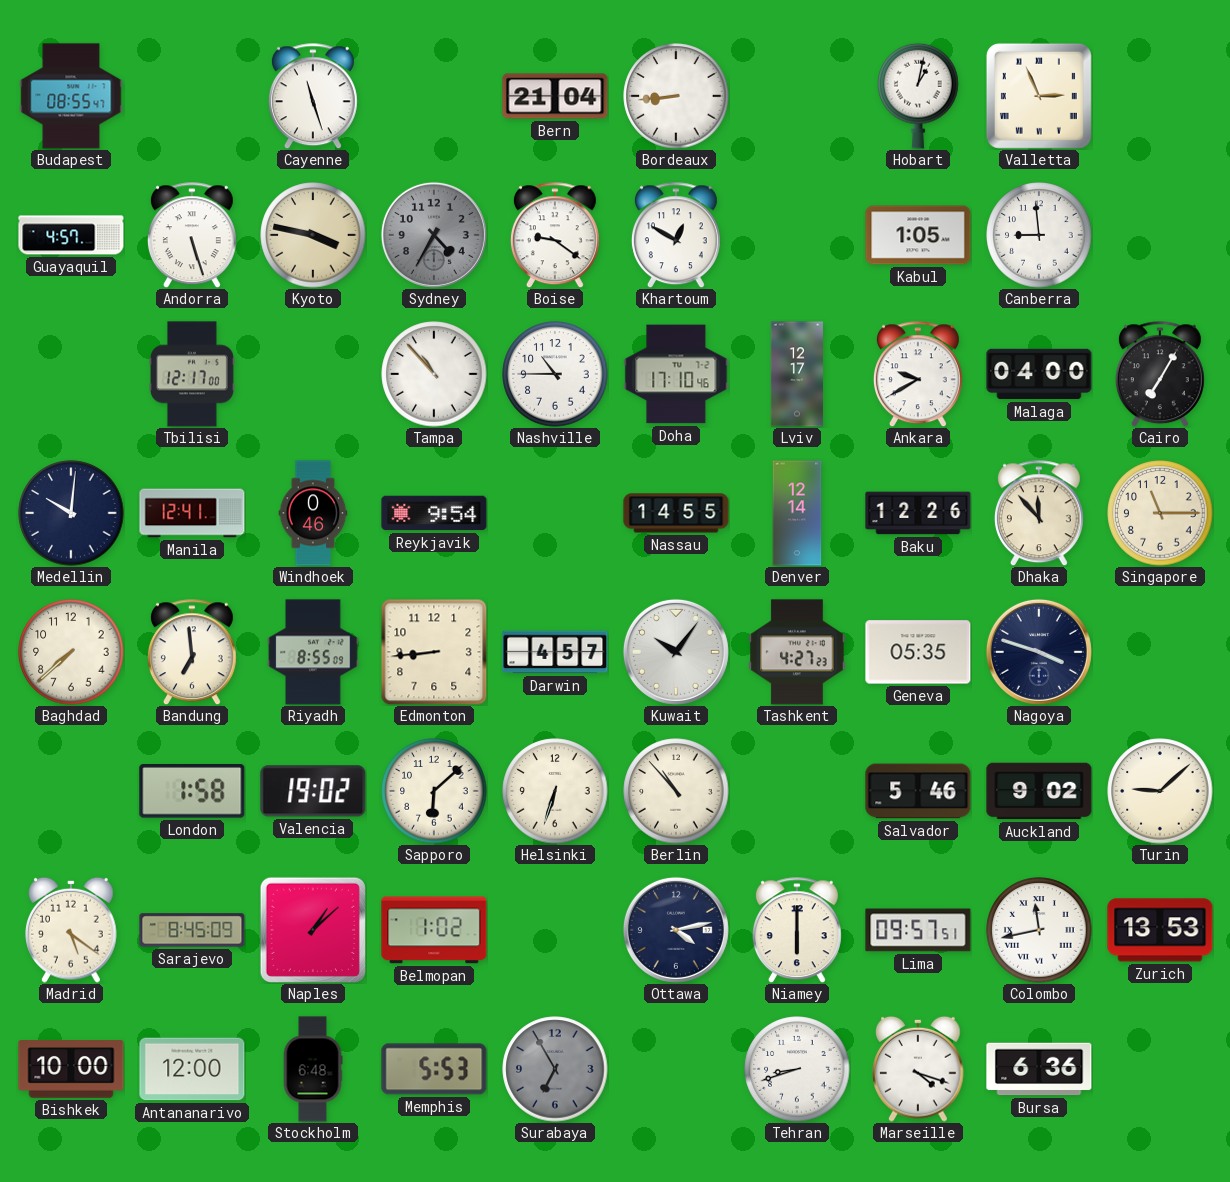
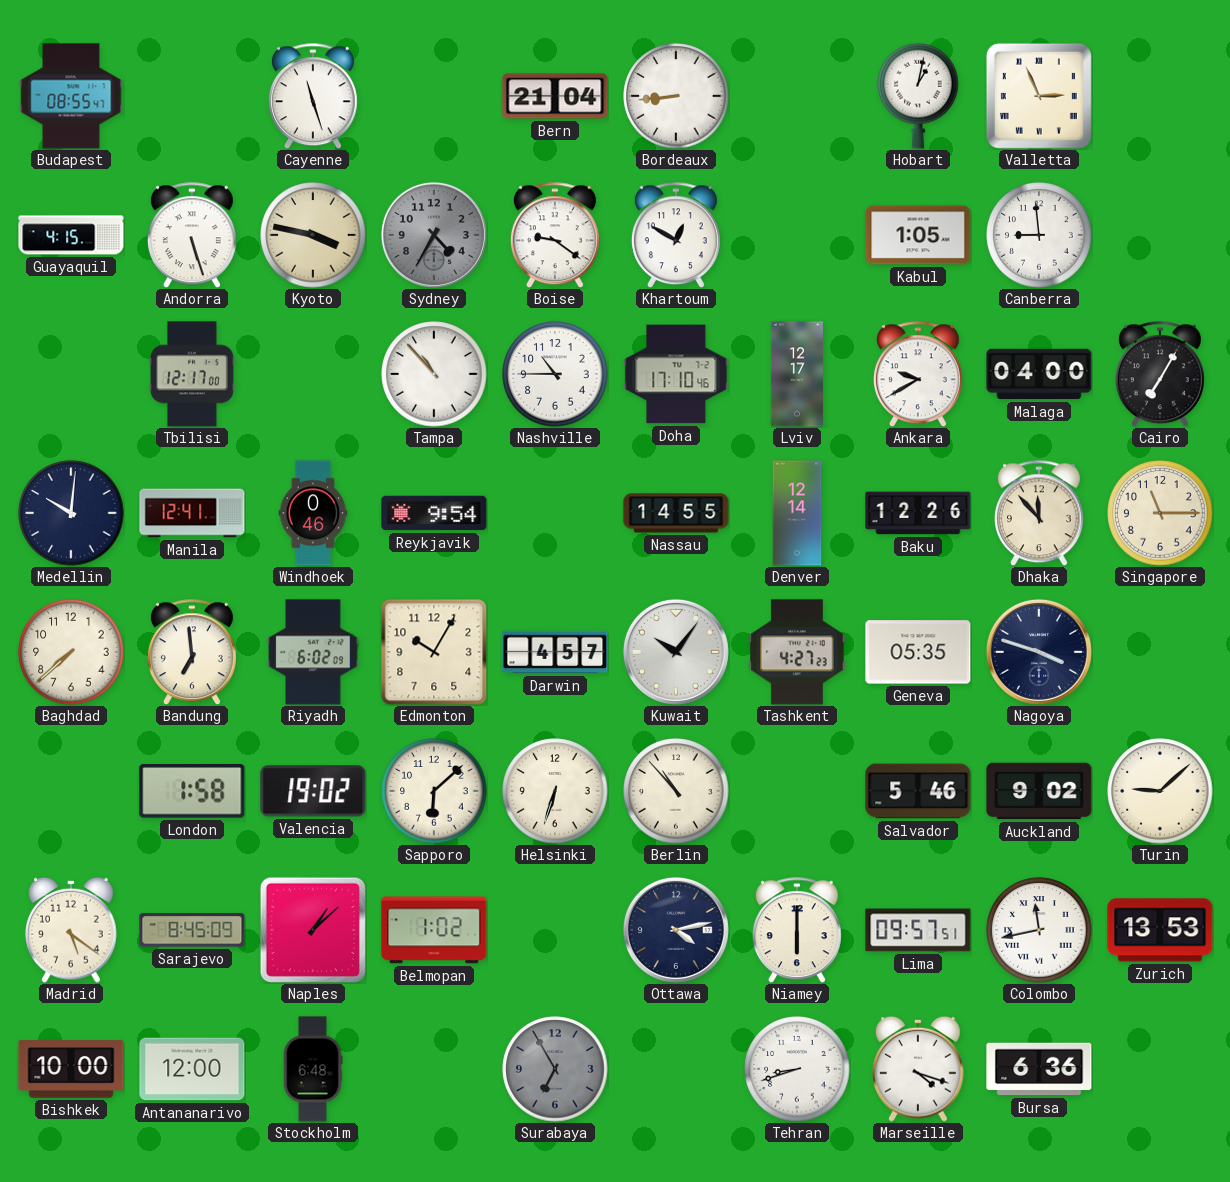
Guayaquil: 4:57 -> 4:15 (71, 235)
Riyadh: 8:55 -> 6:02 (313, 652)
Edmonton: 8:44 -> 10:05 (434, 652)
Memphis: 5:53 -> none (434, 1069)
